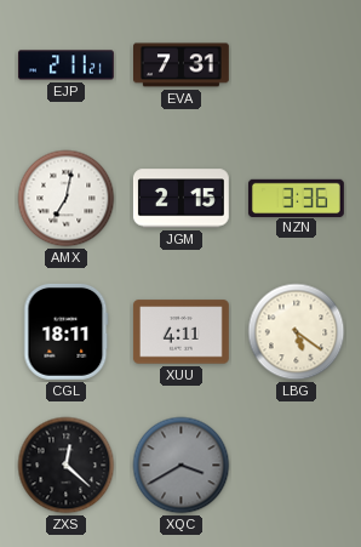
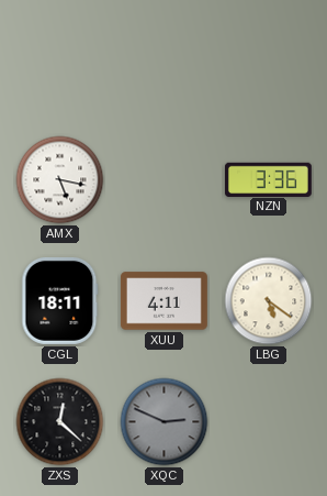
EJP: 2:11 -> none (67, 65)
EVA: 7:31 -> none (182, 65)
AMX: 7:02 -> 5:17 (60, 180)
JGM: 2:15 -> none (180, 199)
XQC: 3:40 -> 2:49 (165, 422)
